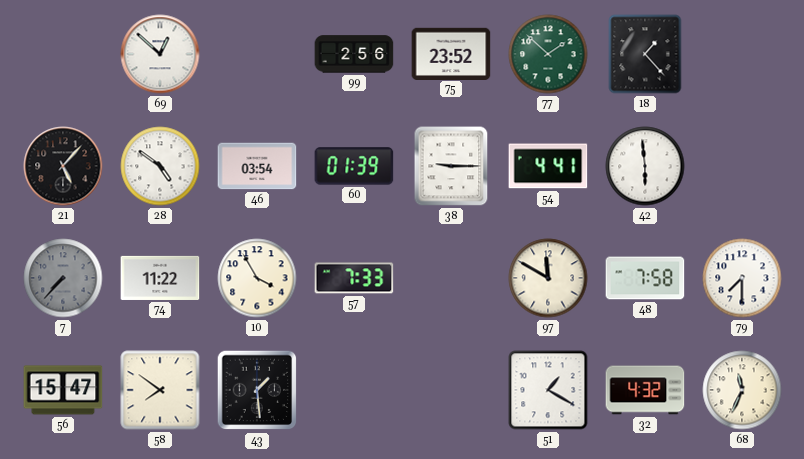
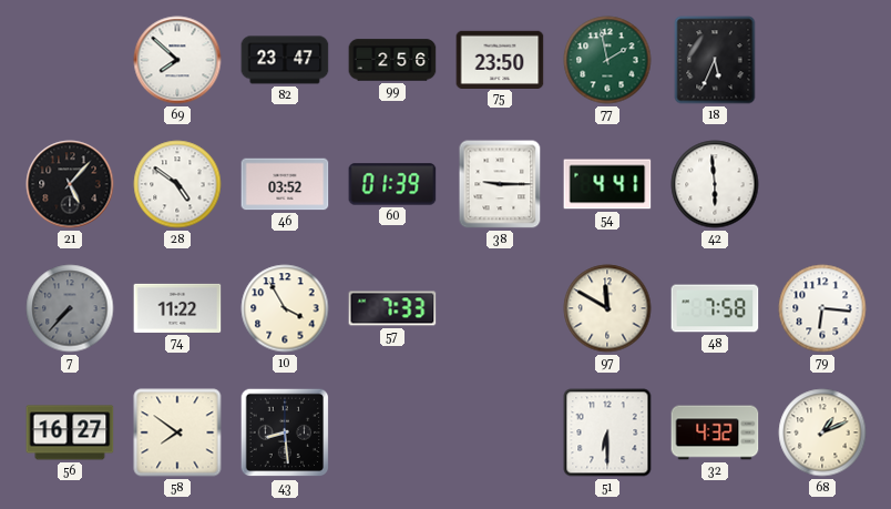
69: 12:52 -> 7:52 (177, 60)
82: none -> 23:47 (285, 60)
75: 23:52 -> 23:50 (500, 59)
77: 1:52 -> 1:58 (607, 60)
18: 1:23 -> 5:34 (715, 60)
46: 03:54 -> 03:52 (285, 184)
79: 7:30 -> 6:16 (822, 308)
56: 15:47 -> 16:27 (70, 432)
43: 1:29 -> 8:29 (285, 432)
51: 1:20 -> 6:30 (607, 432)
68: 11:34 -> 1:11 (822, 432)
